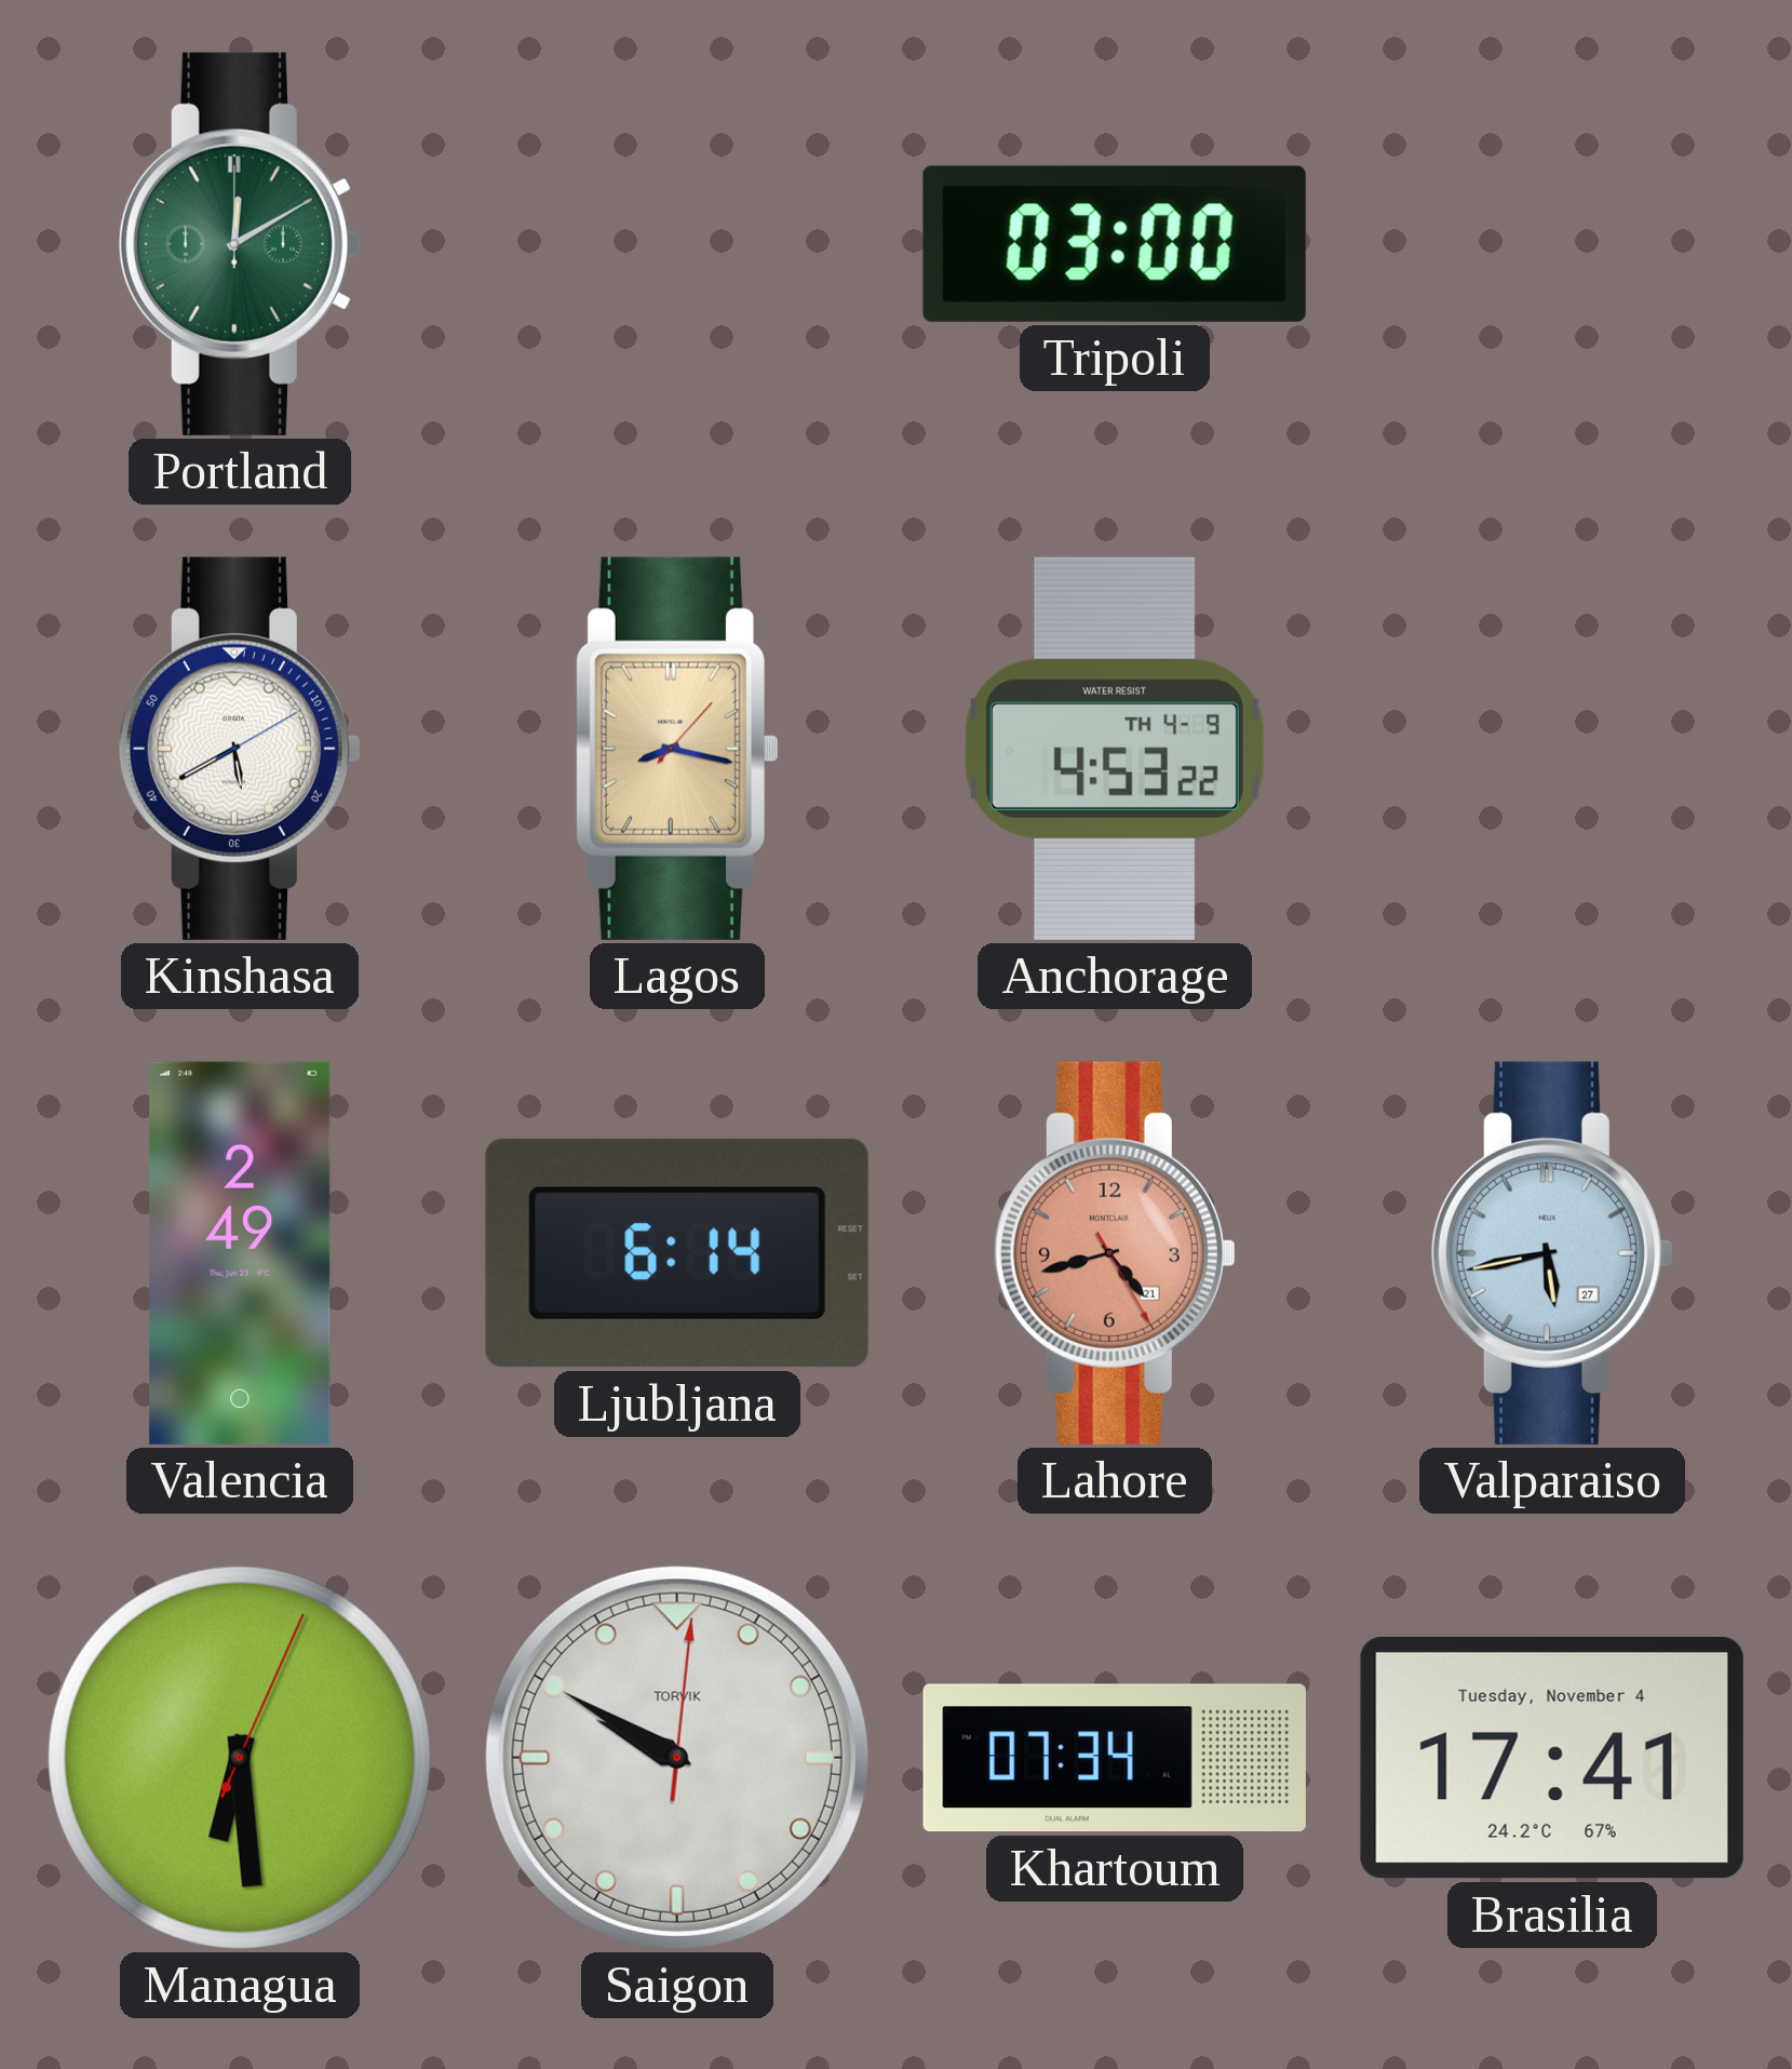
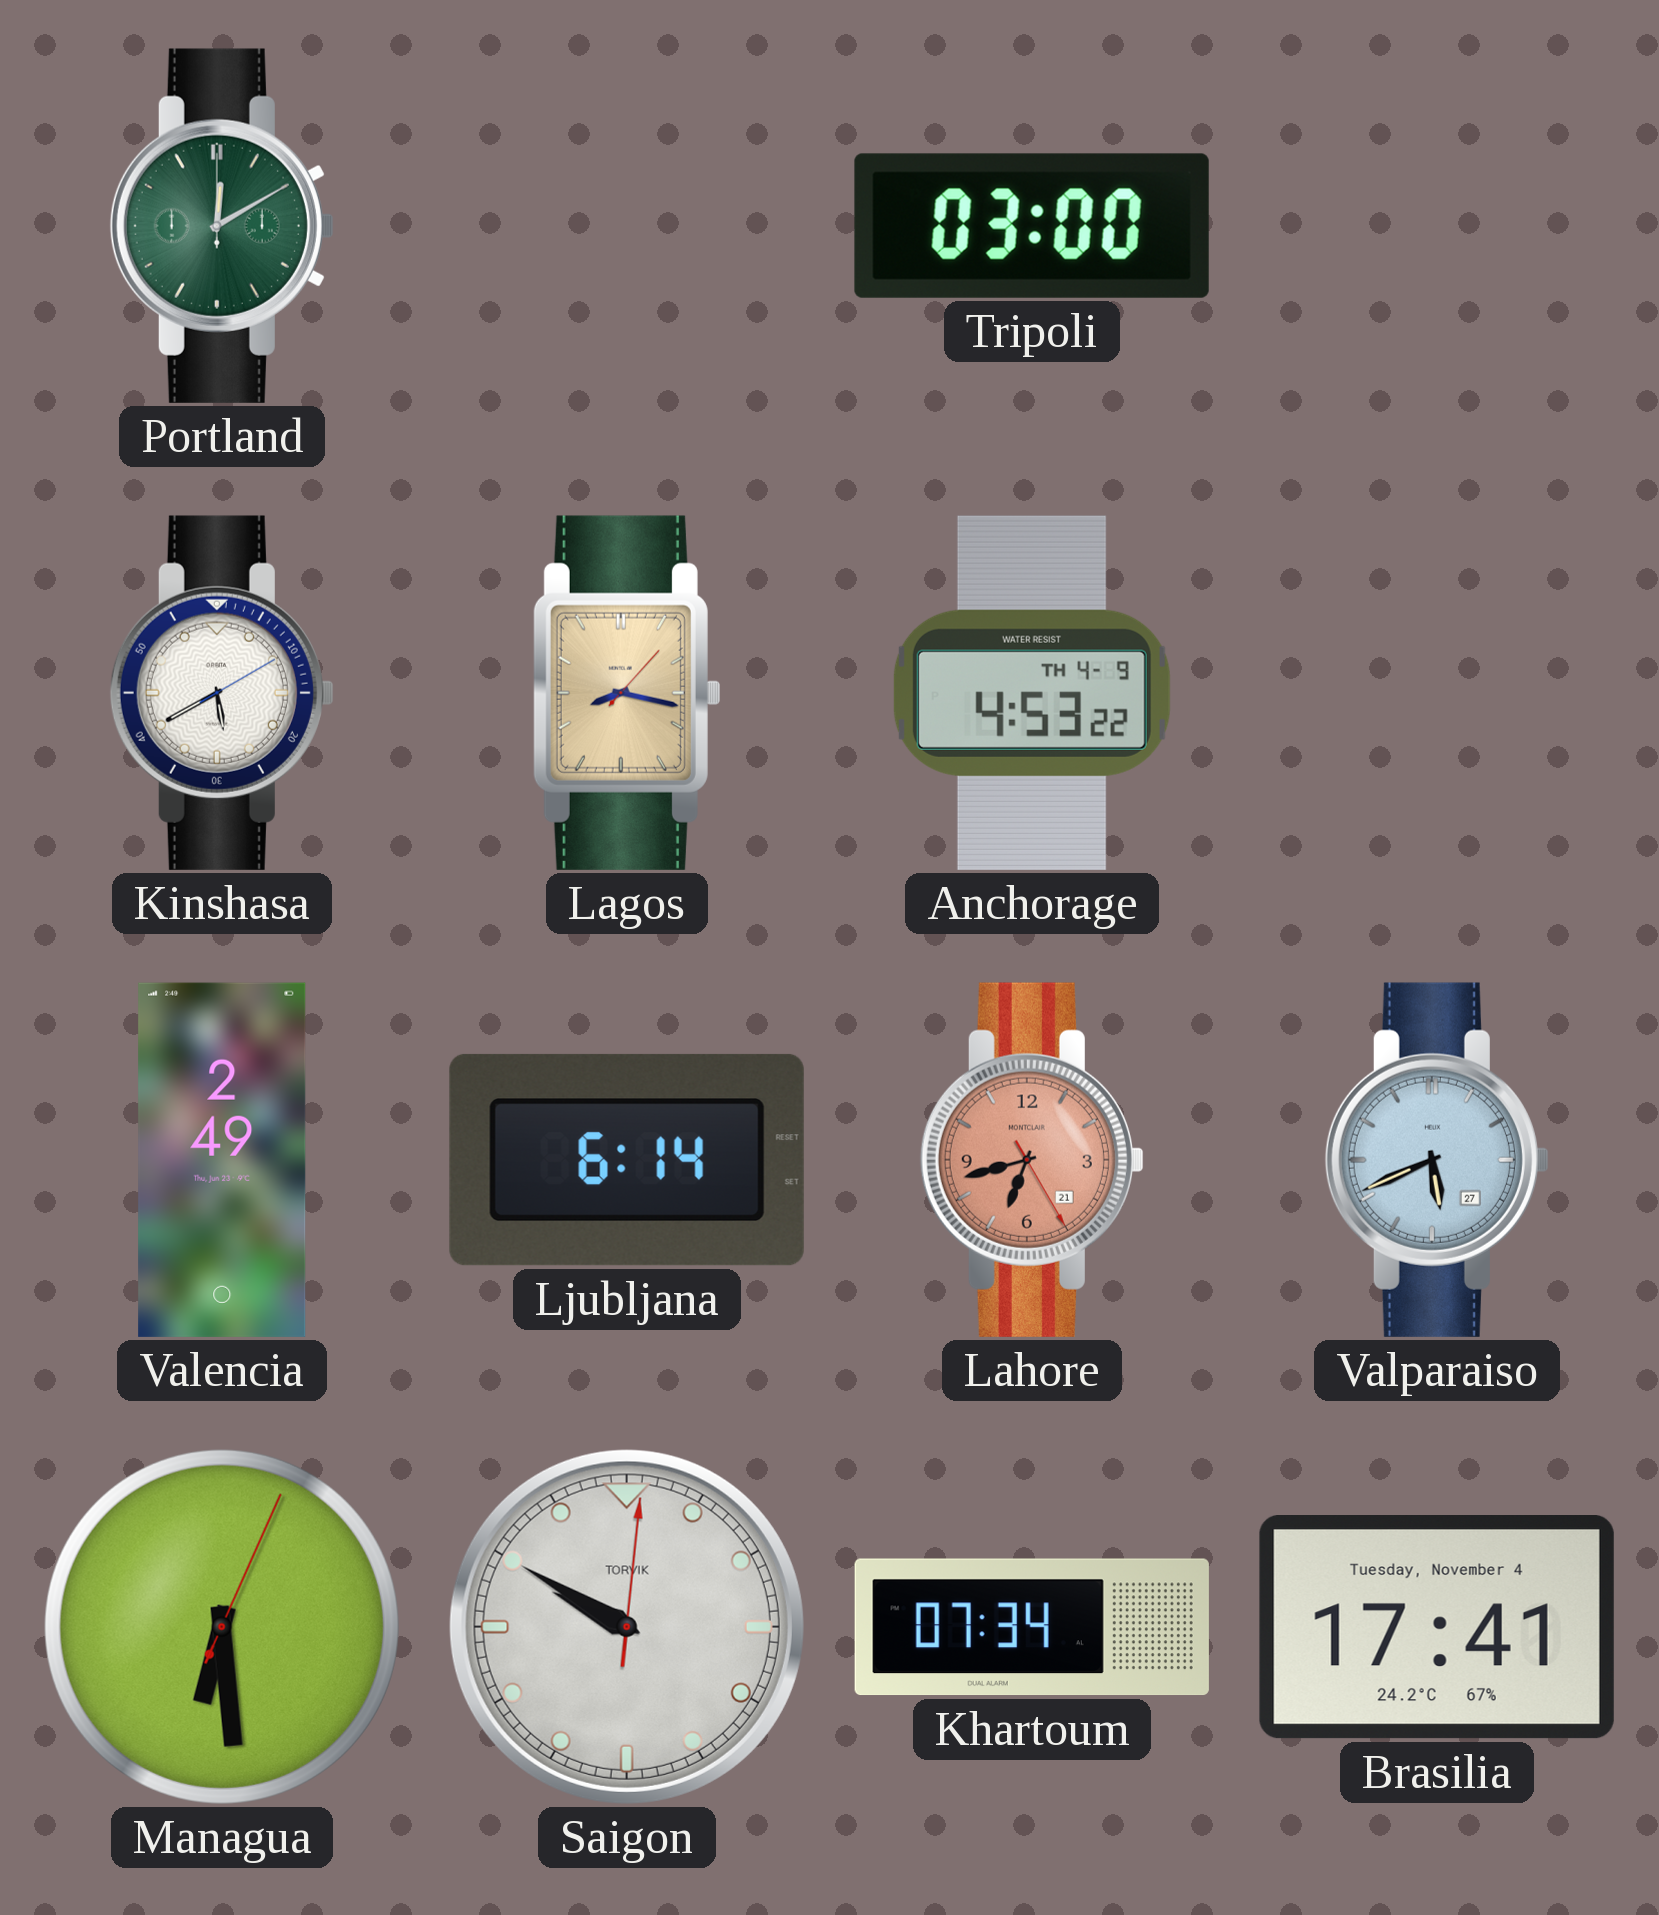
Lahore: 4:42 -> 6:42 (1032, 1160)
Valparaiso: 5:43 -> 5:41 (1437, 1160)
